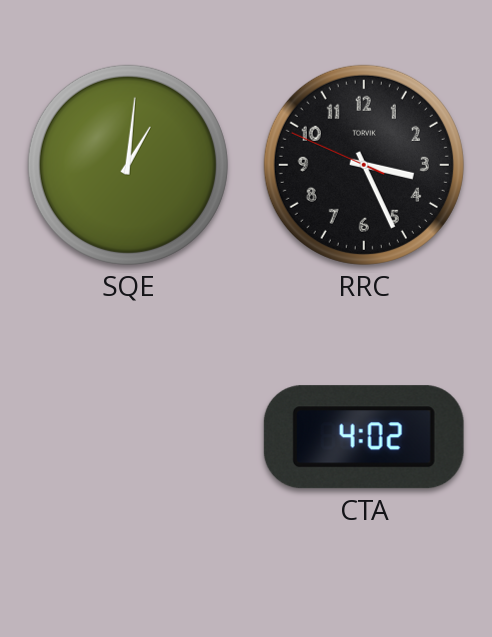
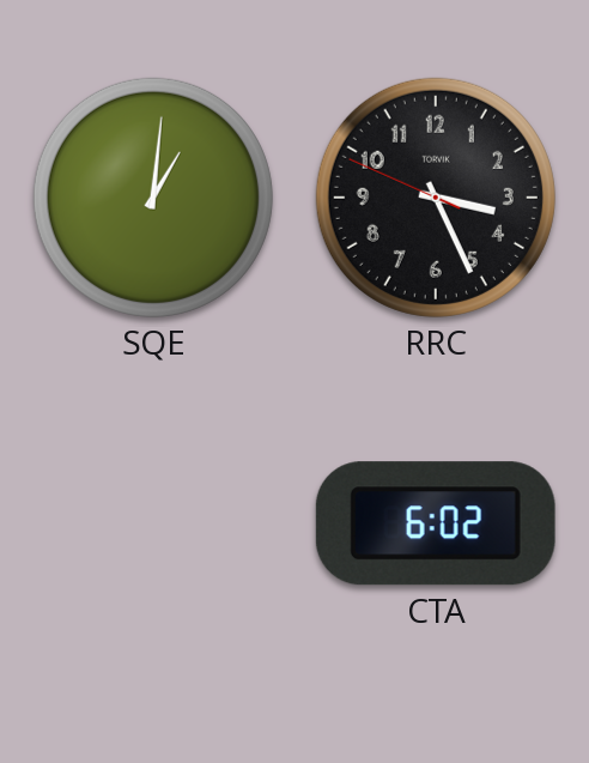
CTA: 4:02 -> 6:02 (436, 523)
